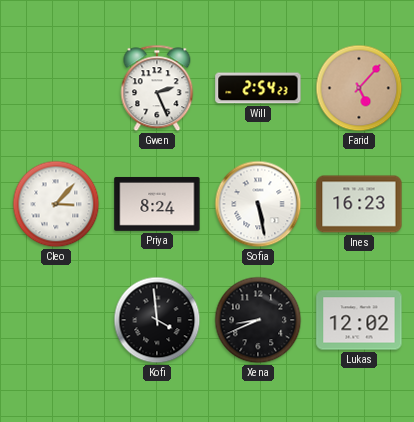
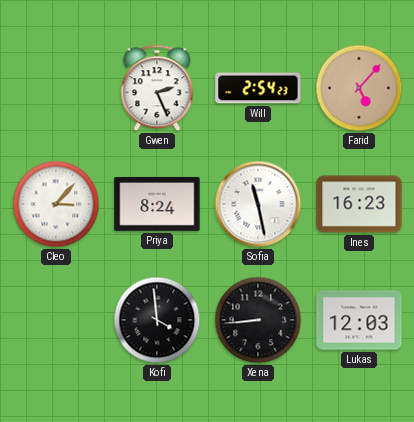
Sofia: 5:28 -> 11:28 (258, 204)
Xena: 8:41 -> 8:44 (258, 320)
Lukas: 12:02 -> 12:03 (359, 320)
